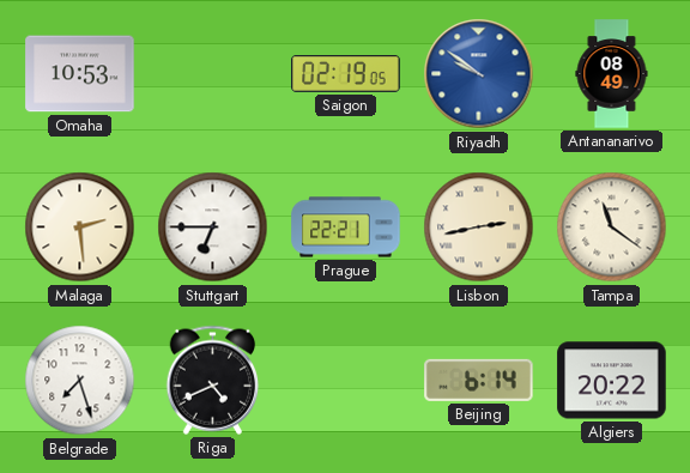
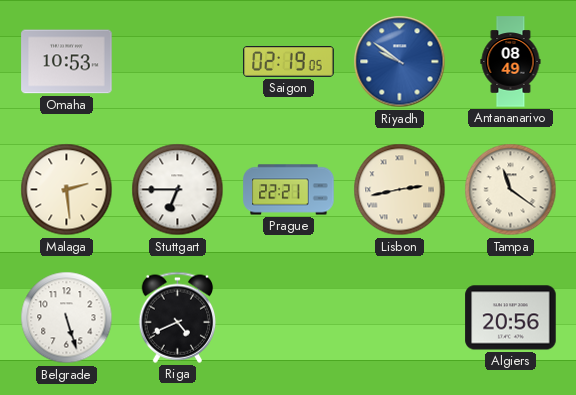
Belgrade: 7:27 -> 5:27 (67, 318)
Beijing: 6:14 -> none (479, 380)
Algiers: 20:22 -> 20:56 (511, 318)
